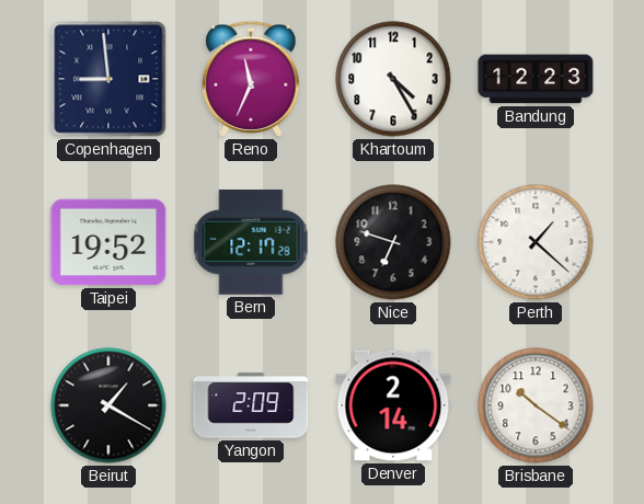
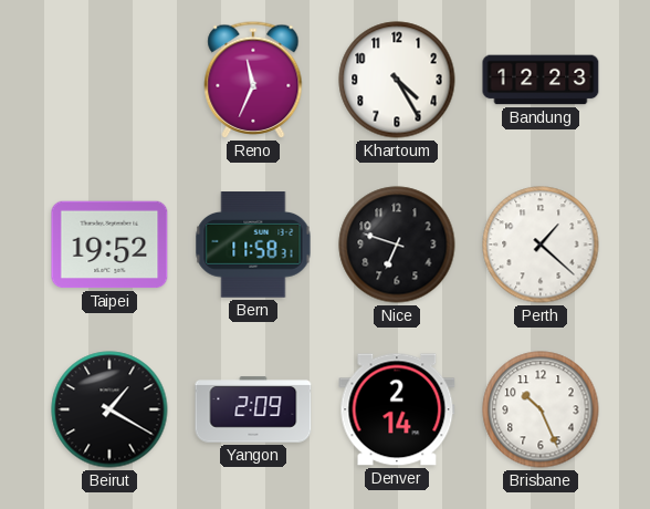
Copenhagen: 8:59 -> none (108, 79)
Bern: 12:17 -> 11:58 (253, 245)
Brisbane: 10:21 -> 10:26 (541, 409)
